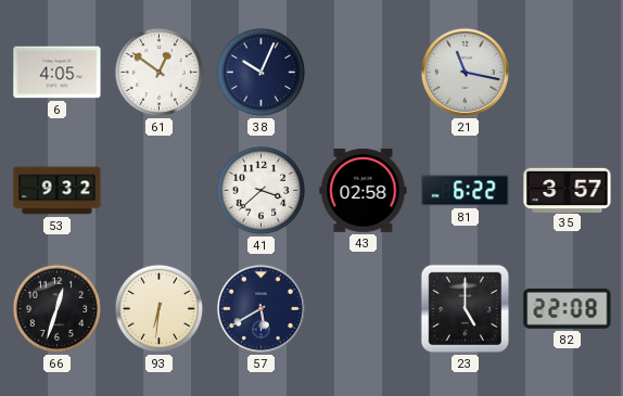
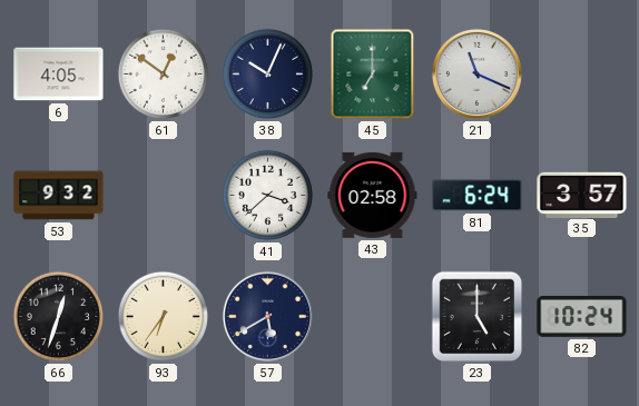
45: none -> 7:00 (373, 75)
21: 11:17 -> 11:19 (476, 73)
81: 6:22 -> 6:24 (478, 196)
93: 6:31 -> 6:36 (164, 317)
82: 22:08 -> 10:24 (582, 316)
